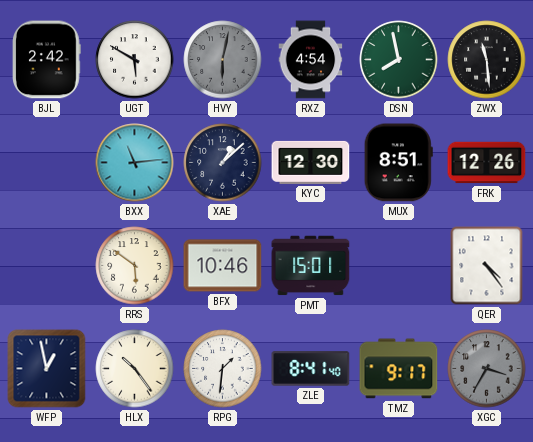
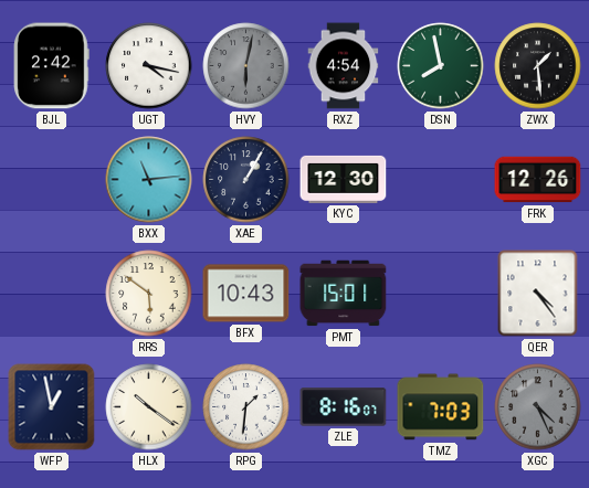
UGT: 5:50 -> 4:17 (149, 66)
ZWX: 11:29 -> 1:29 (538, 66)
XAE: 1:08 -> 1:05 (246, 180)
MUX: 8:51 -> none (398, 163)
BFX: 10:46 -> 10:43 (246, 294)
HLX: 10:24 -> 10:21 (149, 407)
ZLE: 8:41 -> 8:16 (344, 407)
TMZ: 9:17 -> 7:03 (441, 407)
XGC: 3:35 -> 4:26 (538, 407)
